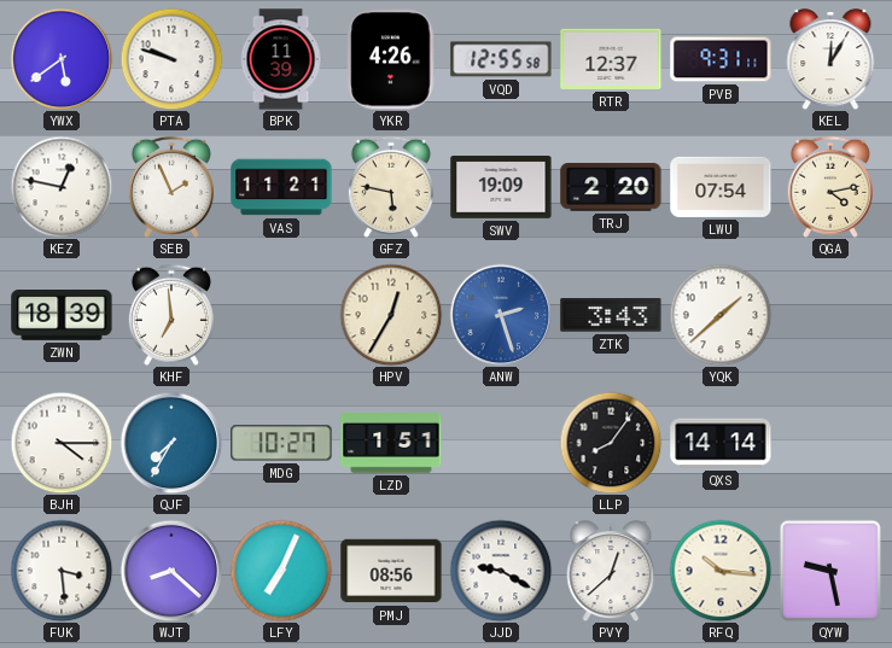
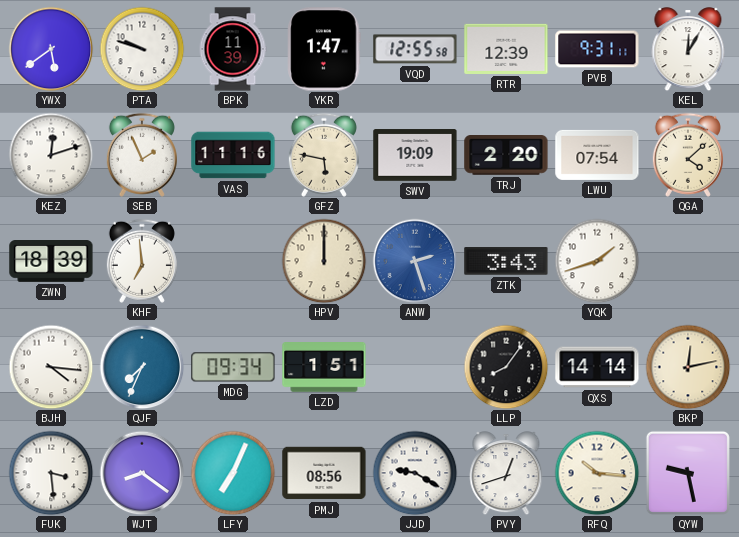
YKR: 4:26 -> 1:47 (324, 49)
RTR: 12:37 -> 12:39 (506, 49)
KEZ: 12:47 -> 12:12 (51, 155)
VAS: 11:21 -> 11:16 (233, 155)
QGA: 4:13 -> 4:08 (688, 155)
HPV: 12:35 -> 12:00 (324, 261)
YQK: 1:38 -> 1:42 (597, 261)
BJH: 4:15 -> 4:16 (51, 367)
QJF: 7:35 -> 7:34 (142, 367)
MDG: 10:27 -> 09:34 (233, 367)
BKP: none -> 12:13 (688, 367)
WJT: 8:22 -> 8:21 (142, 473)
PVY: 12:38 -> 12:42 (506, 473)
